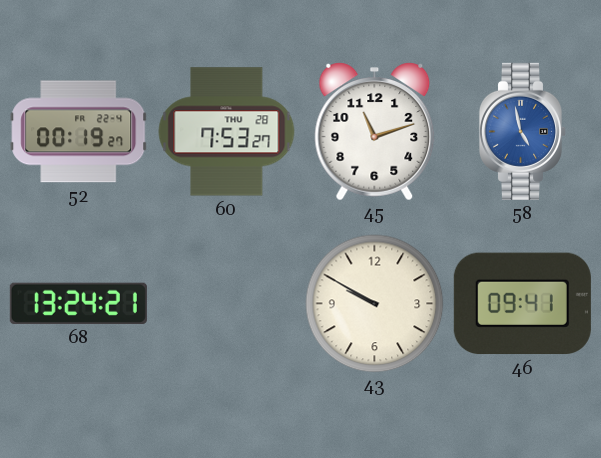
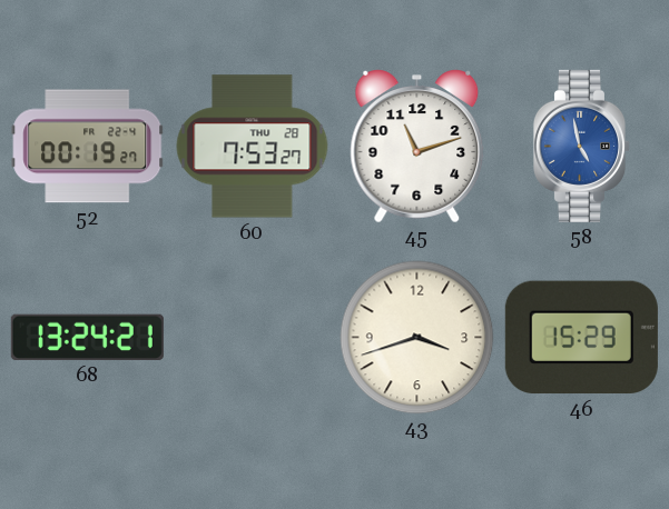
43: 9:50 -> 3:42 (417, 338)
46: 09:41 -> 15:29 (581, 338)
